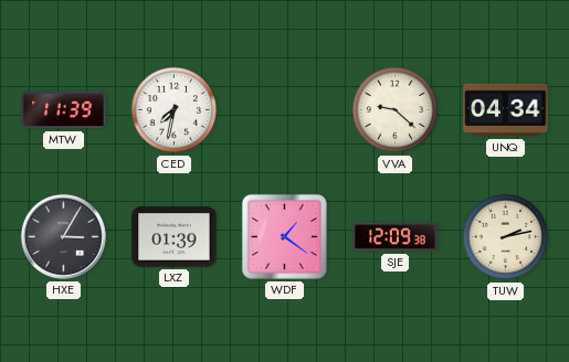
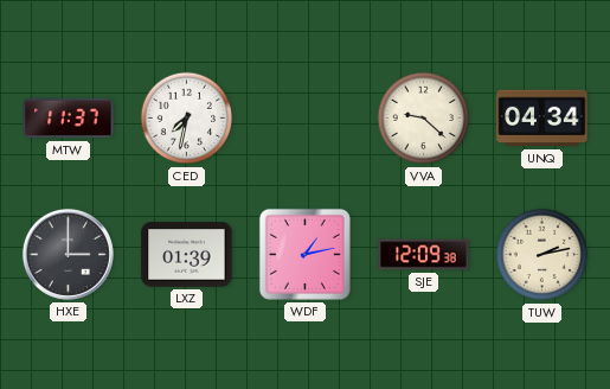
MTW: 11:39 -> 11:37 (69, 119)
HXE: 3:05 -> 3:00 (68, 254)
WDF: 1:21 -> 1:13 (304, 254)
